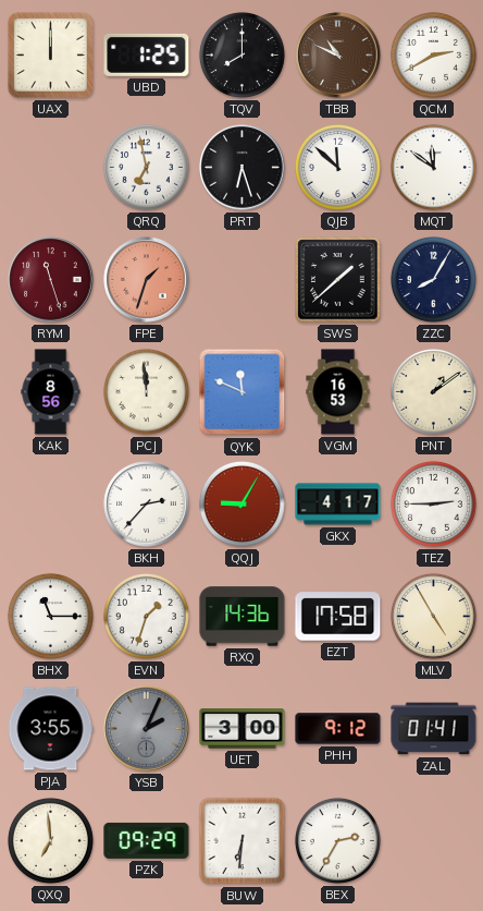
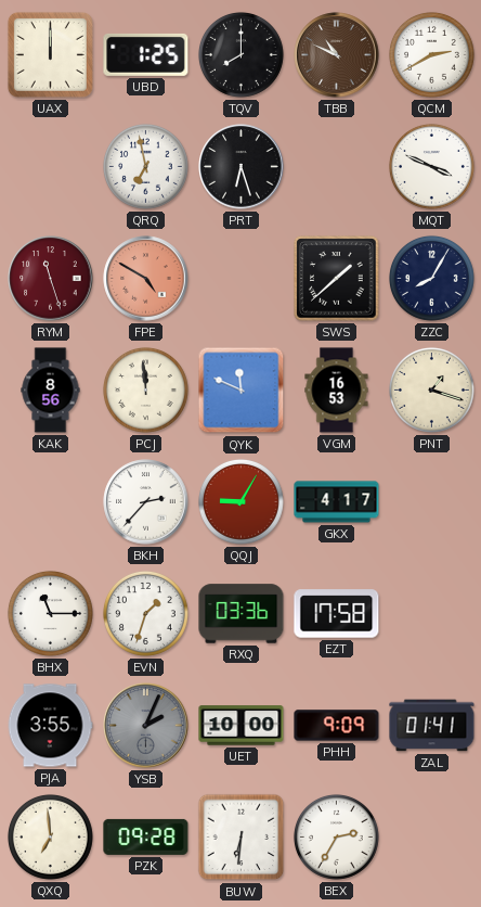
QJB: 11:52 -> none (337, 167)
MQT: 11:51 -> 3:49 (431, 166)
FPE: 1:33 -> 4:50 (146, 279)
PNT: 1:09 -> 1:18 (431, 389)
TEZ: 2:45 -> none (433, 503)
RXQ: 14:36 -> 03:36 (242, 614)
MLV: 4:55 -> none (433, 616)
UET: 3:00 -> 10:00 (242, 726)
PHH: 9:12 -> 9:09 (337, 726)
PZK: 09:29 -> 09:28 (146, 836)
